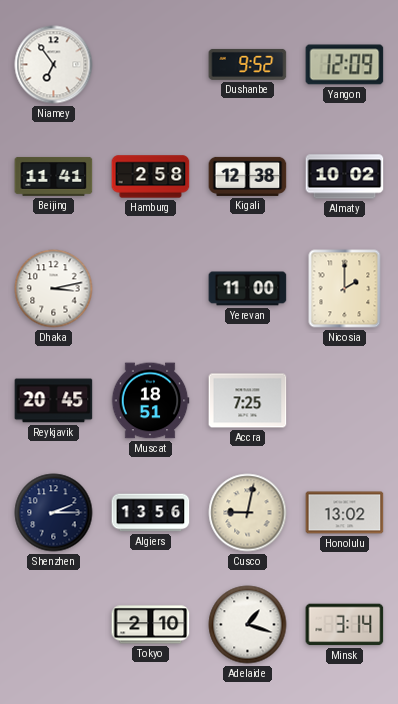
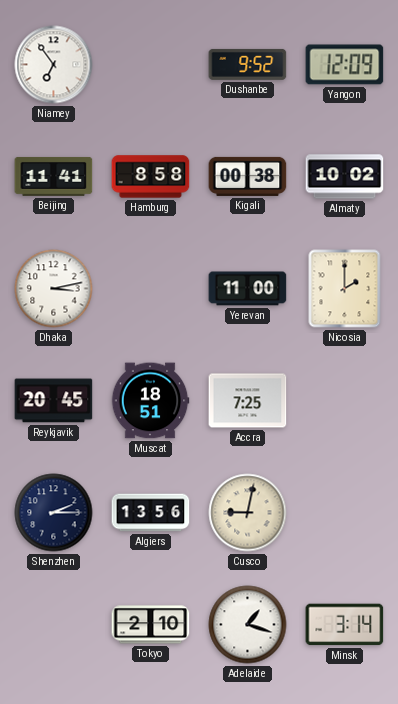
Hamburg: 2:58 -> 8:58 (151, 177)
Kigali: 12:38 -> 00:38 (248, 176)
Honolulu: 13:02 -> none (345, 513)
